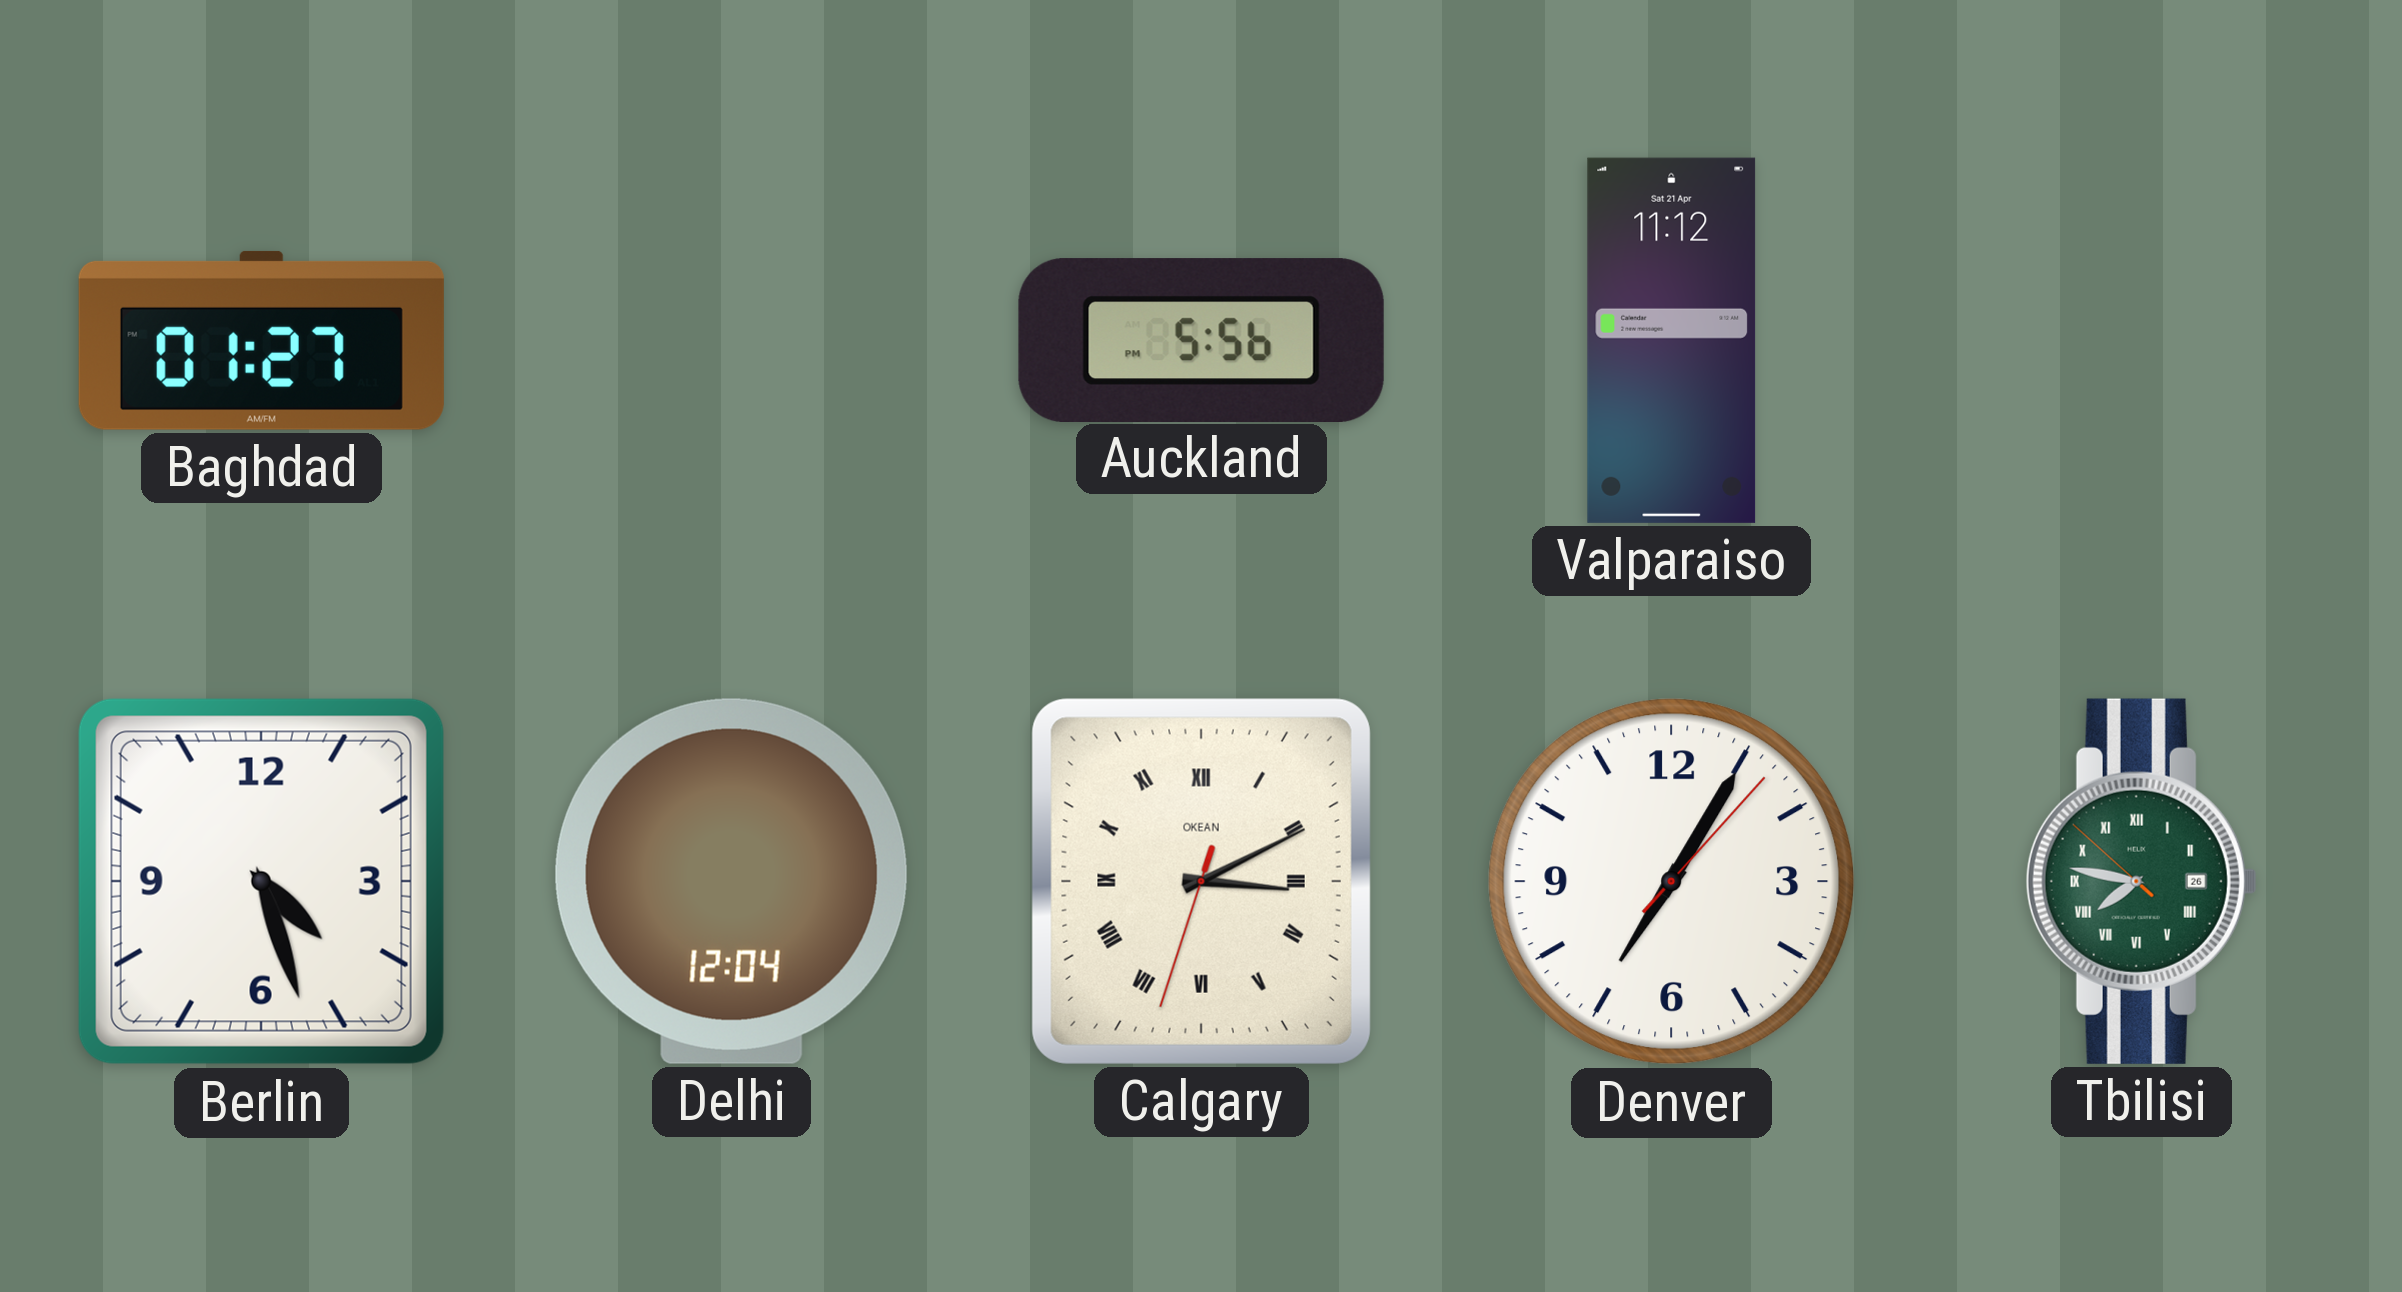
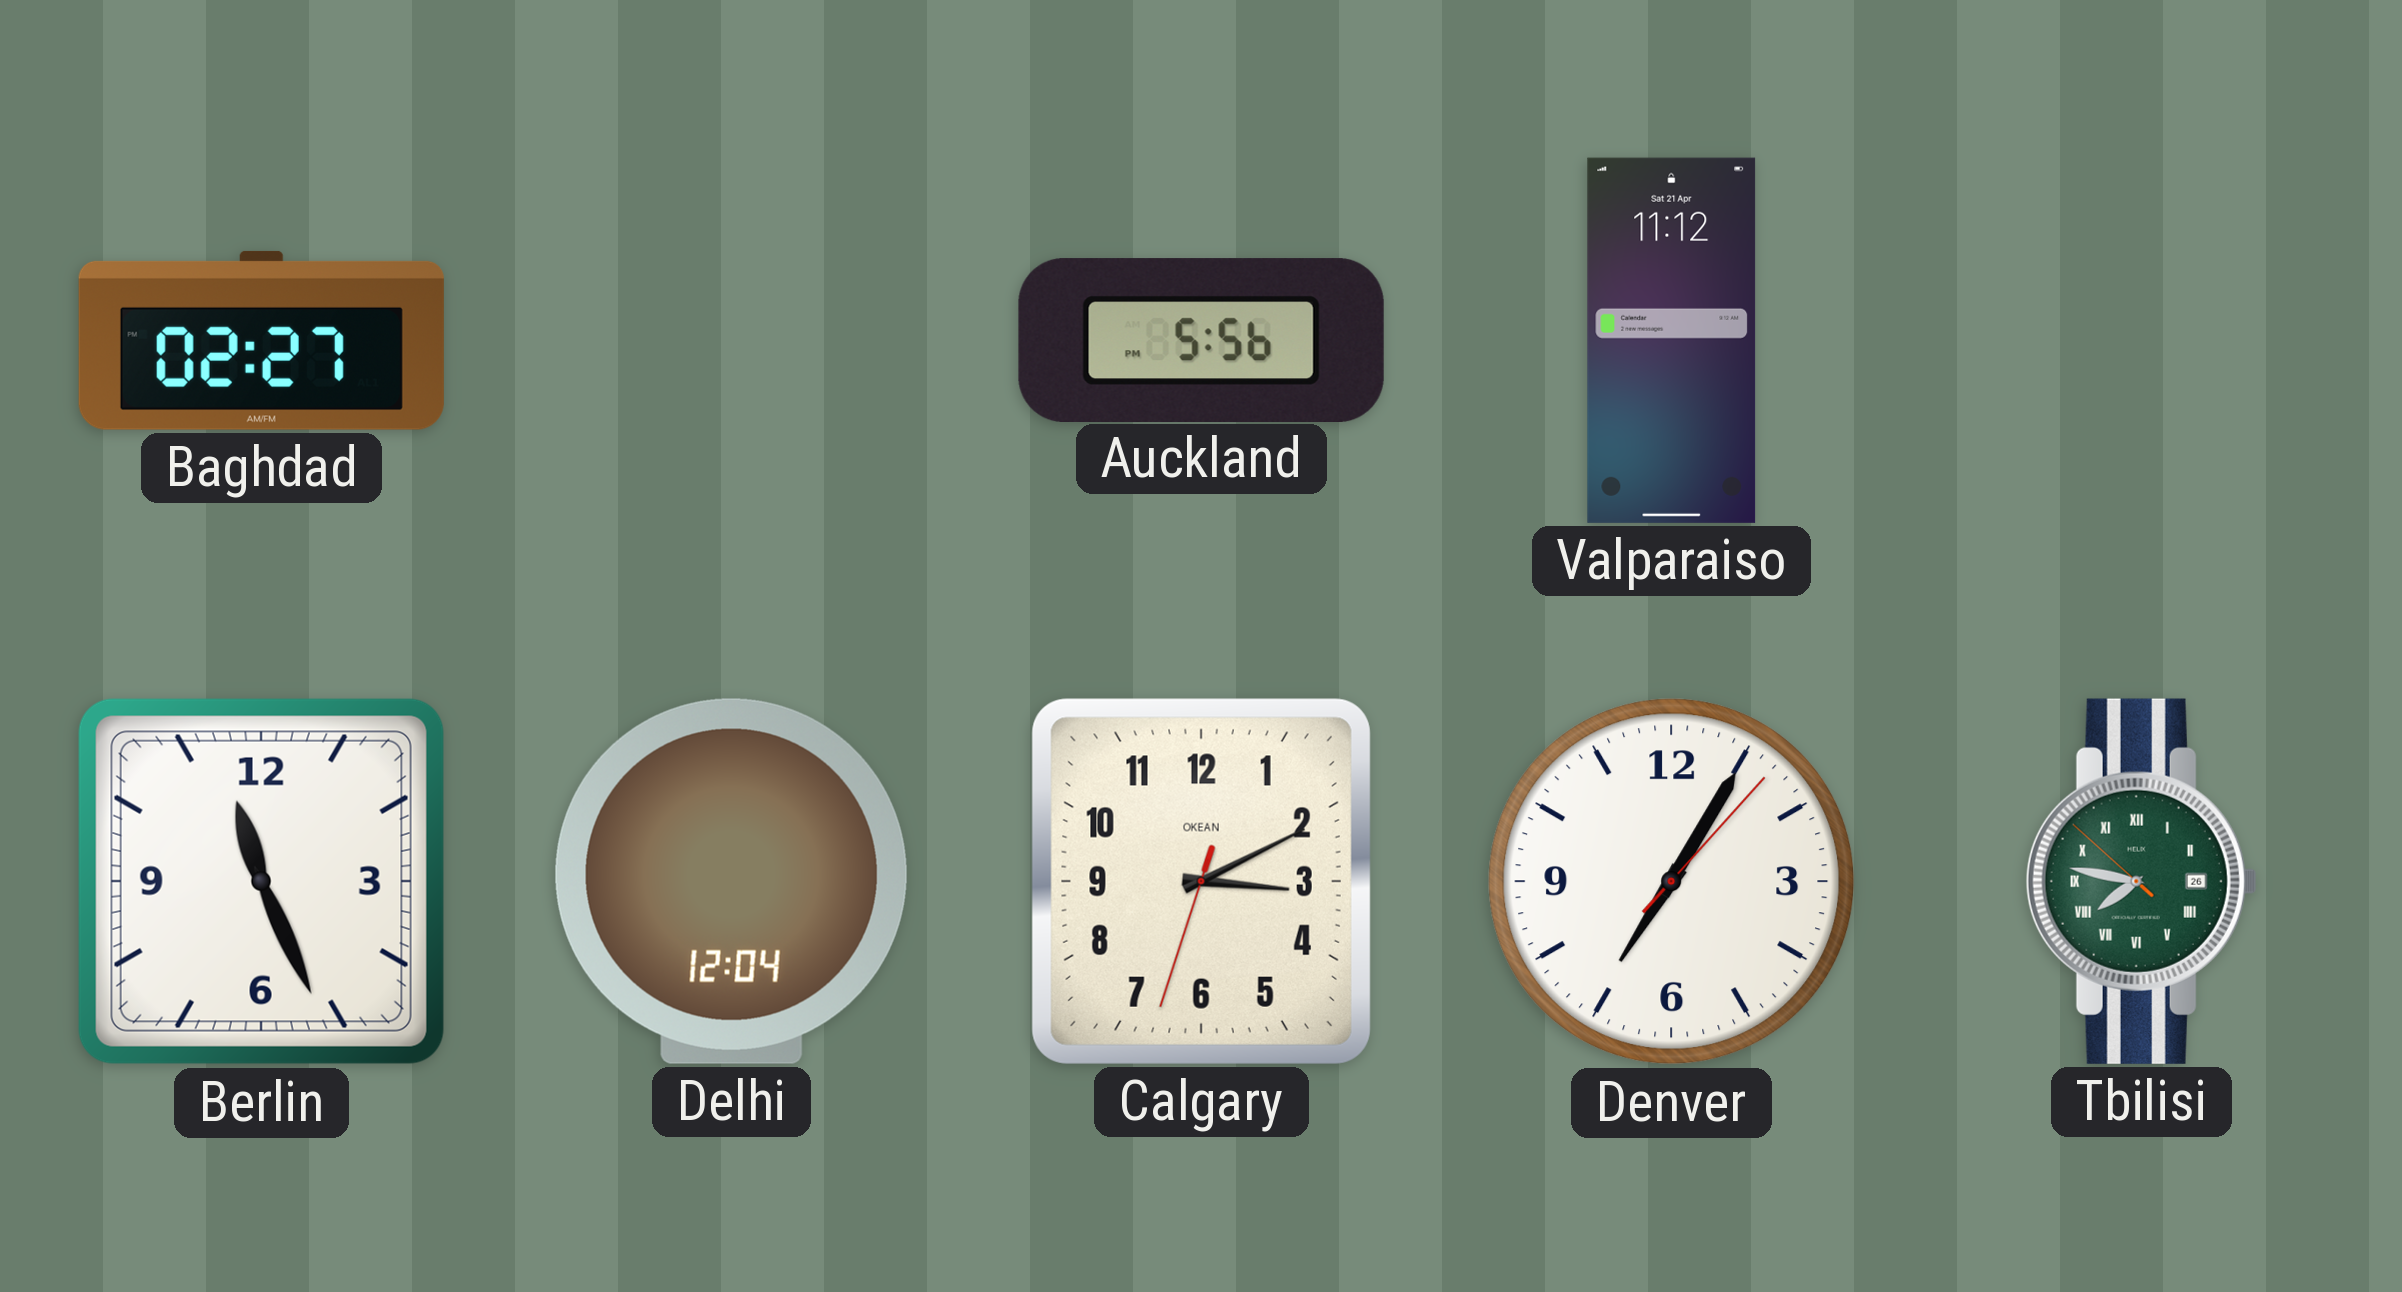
Baghdad: 01:27 -> 02:27 (261, 340)
Berlin: 4:27 -> 11:26 (261, 881)
Calgary numerals: Roman -> Arabic (1201, 881)
